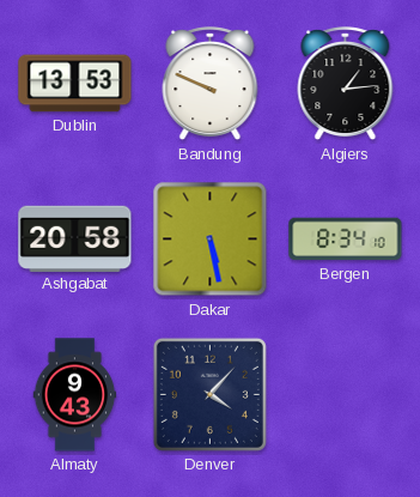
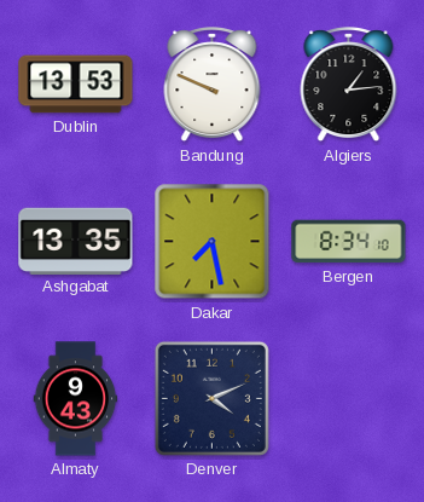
Ashgabat: 20:58 -> 13:35 (76, 241)
Dakar: 5:28 -> 7:28 (213, 242)
Denver: 4:07 -> 4:11 (211, 398)
